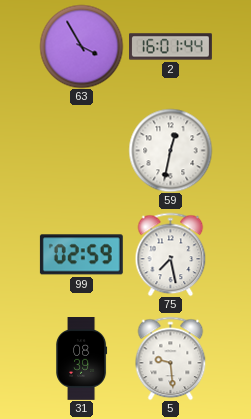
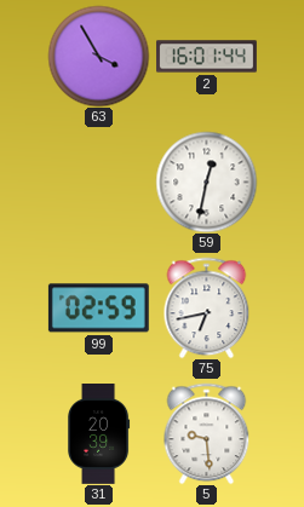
75: 7:28 -> 6:43 (207, 307)
31: 08:39 -> 20:39 (99, 434)
